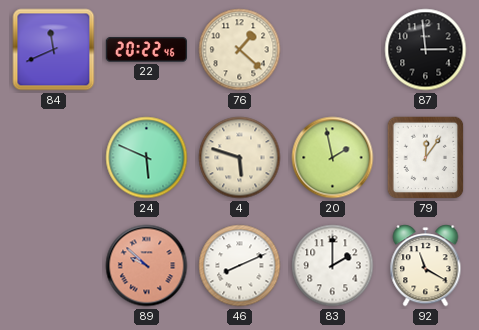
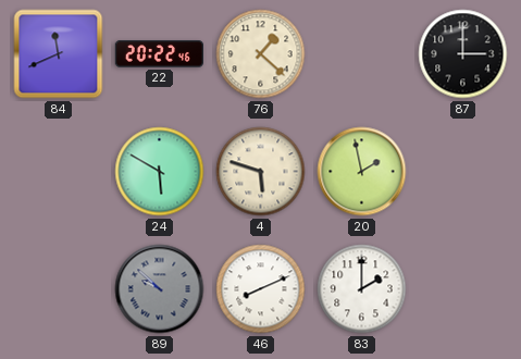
87: 2:59 -> 3:00 (463, 54)
24: 5:49 -> 5:50 (160, 172)
79: 12:06 -> none (426, 158)
89 dial: salmon -> grey (160, 289)
92: 11:20 -> none (426, 266)
